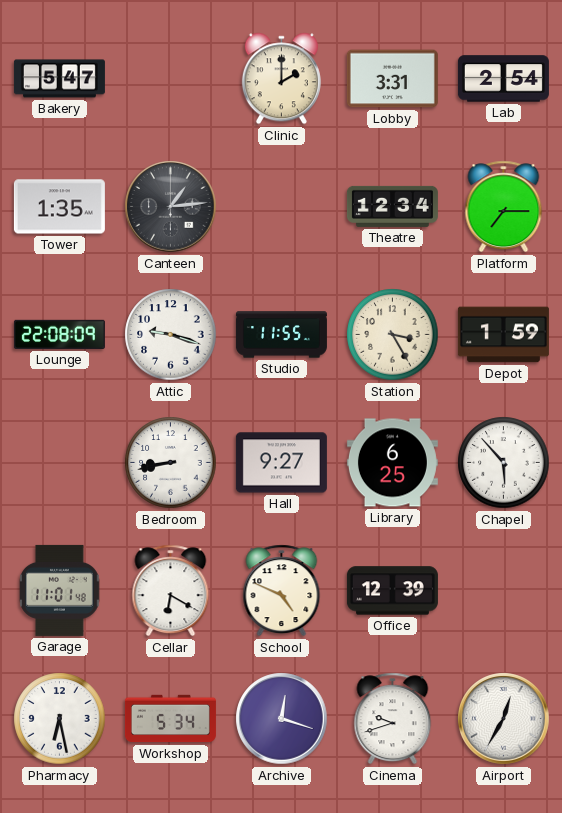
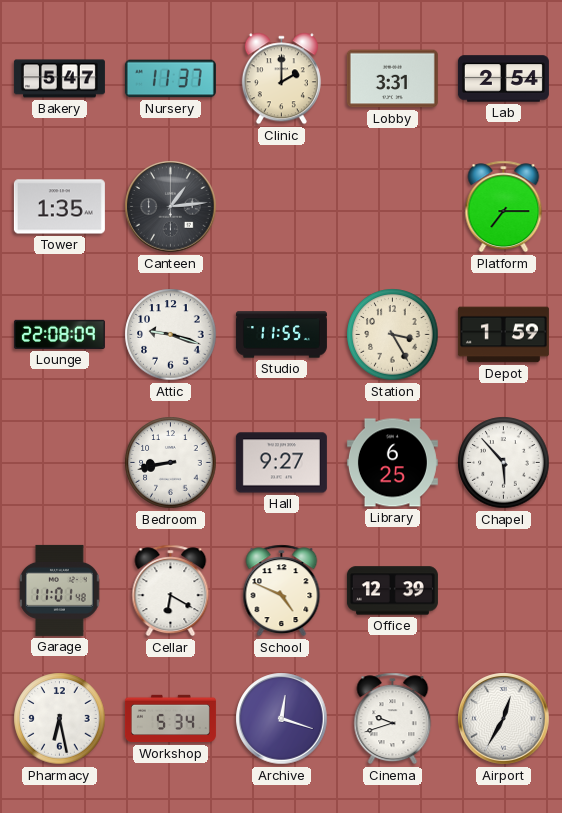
Nursery: none -> 11:37 (170, 79)
Theatre: 12:34 -> none (392, 206)
